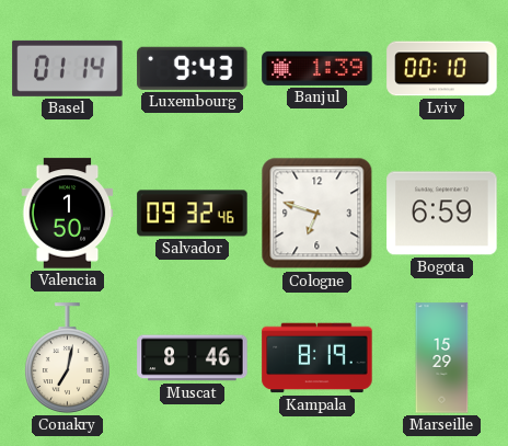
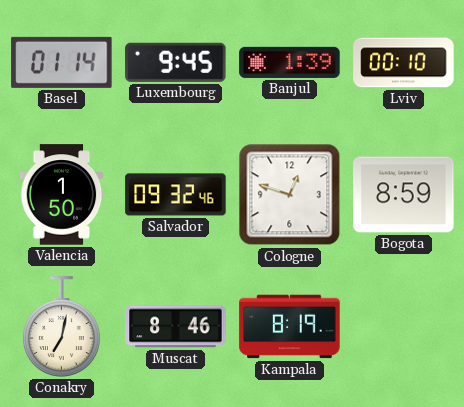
Luxembourg: 9:43 -> 9:45 (176, 62)
Cologne: 6:48 -> 12:48 (290, 195)
Bogota: 6:59 -> 8:59 (404, 195)
Marseille: 15:29 -> none (442, 358)
